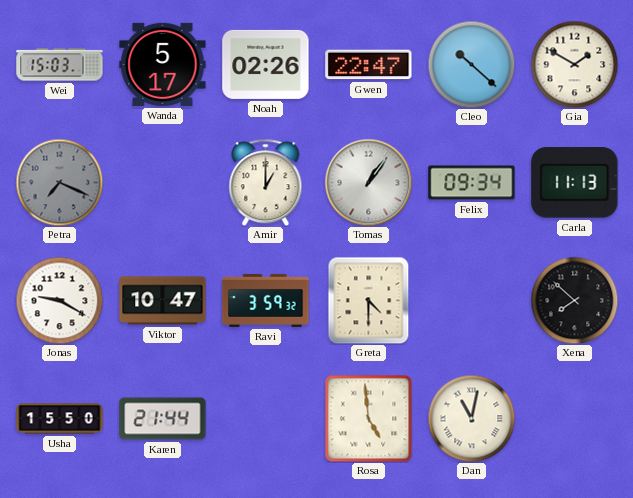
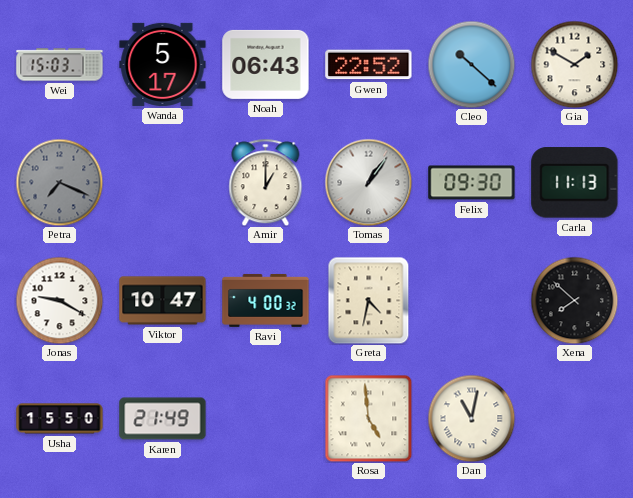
Noah: 02:26 -> 06:43 (266, 64)
Gwen: 22:47 -> 22:52 (369, 65)
Felix: 09:34 -> 09:30 (472, 183)
Ravi: 3:59 -> 4:00 (266, 300)
Greta: 4:30 -> 4:32 (369, 300)
Karen: 21:44 -> 21:49 (163, 419)
